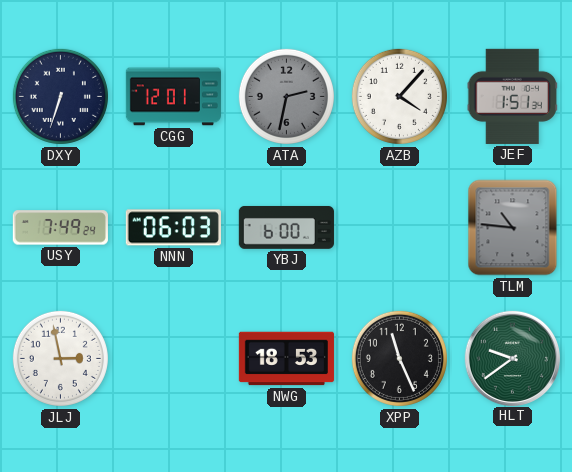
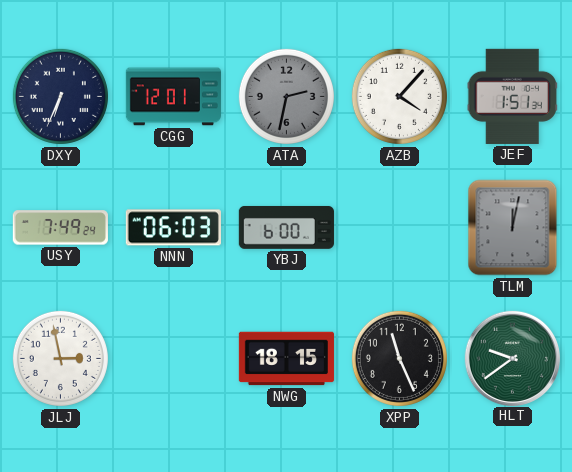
DXY: 6:33 -> 6:34 (60, 96)
TLM: 10:46 -> 12:02 (513, 228)
NWG: 18:53 -> 18:15 (286, 359)
